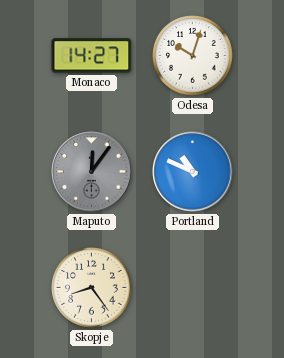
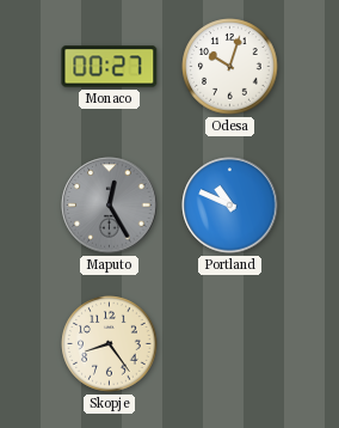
Monaco: 14:27 -> 00:27 (110, 67)
Maputo: 12:06 -> 12:25 (110, 206)
